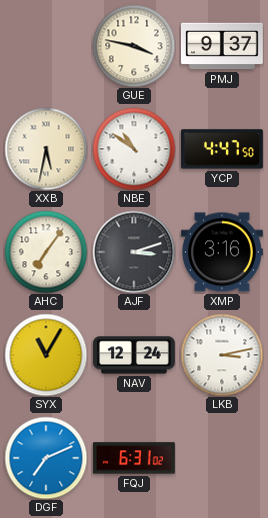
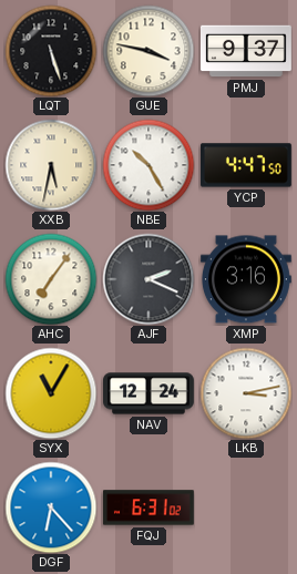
LQT: none -> 5:27 (51, 51)
NBE: 10:51 -> 10:25 (148, 165)
AJF: 3:12 -> 2:19 (148, 279)
DGF: 7:11 -> 6:23 (51, 508)
